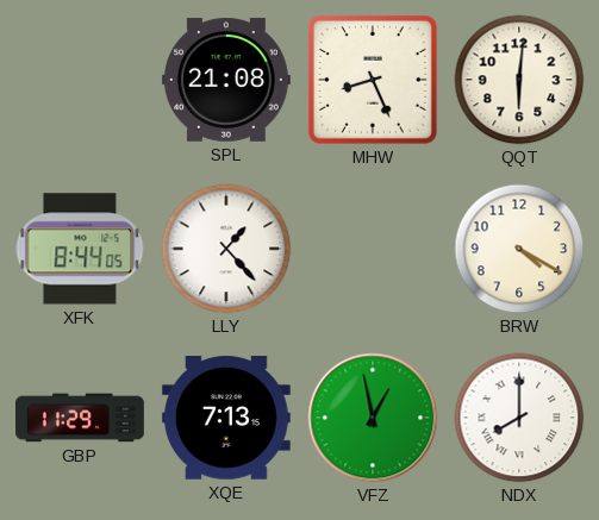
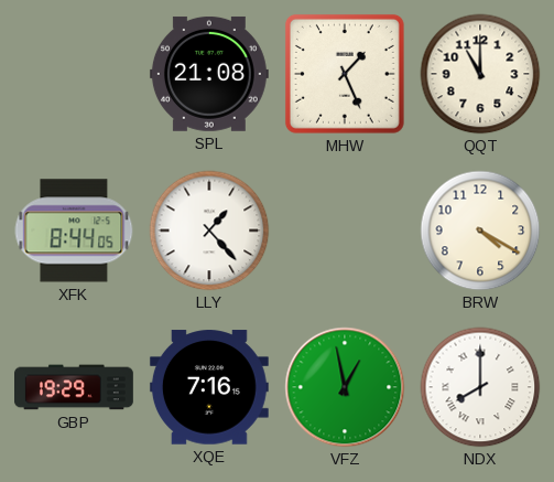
MHW: 8:26 -> 1:26 (345, 74)
QQT: 6:01 -> 11:00 (480, 74)
GBP: 11:29 -> 19:29 (75, 387)
XQE: 7:13 -> 7:16 (209, 387)
